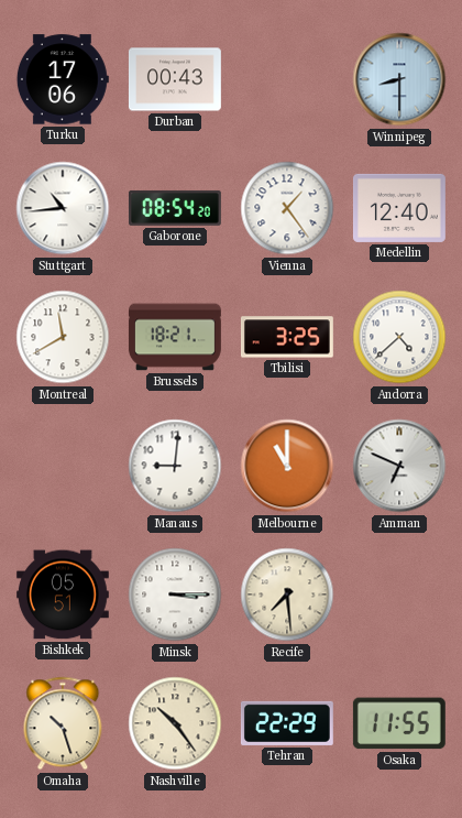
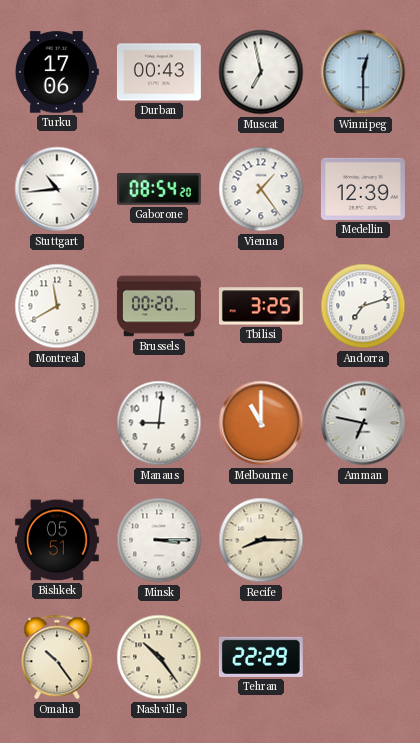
Muscat: none -> 6:58 (261, 72)
Winnipeg: 8:30 -> 12:30 (363, 72)
Medellin: 12:40 -> 12:39 (363, 189)
Brussels: 18:21 -> 00:20 (159, 306)
Andorra: 4:38 -> 7:12 (363, 306)
Amman: 6:49 -> 6:47 (363, 423)
Recife: 7:29 -> 8:15 (261, 540)
Omaha: 10:27 -> 10:24 (57, 657)
Osaka: 11:55 -> none (399, 723)
